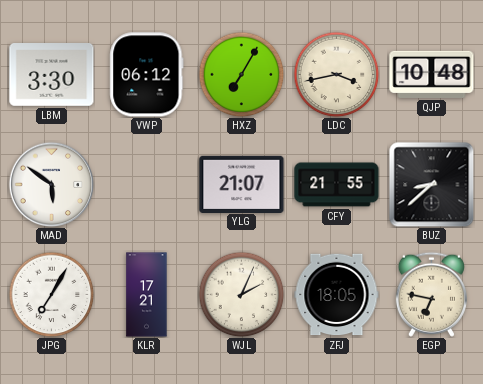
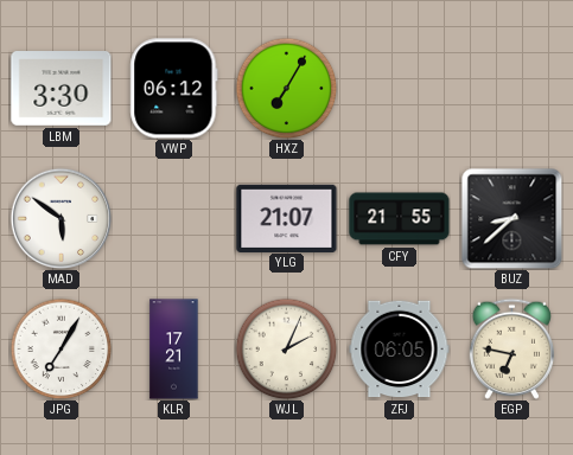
LDC: 3:43 -> none (336, 74)
QJP: 10:48 -> none (432, 74)
ZFJ: 18:05 -> 06:05 (400, 350)
